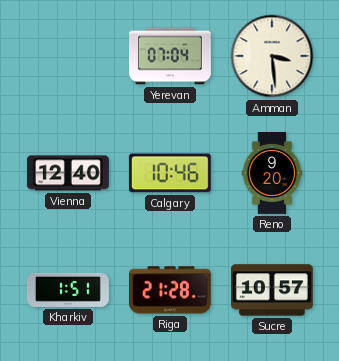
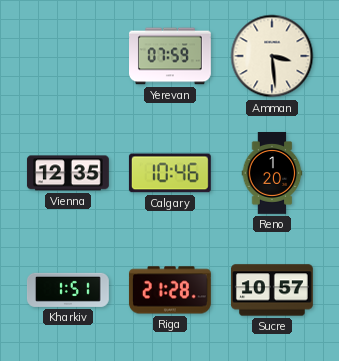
Yerevan: 07:04 -> 07:59 (171, 56)
Vienna: 12:40 -> 12:35 (68, 173)
Reno: 9:20 -> 1:20 (272, 174)
